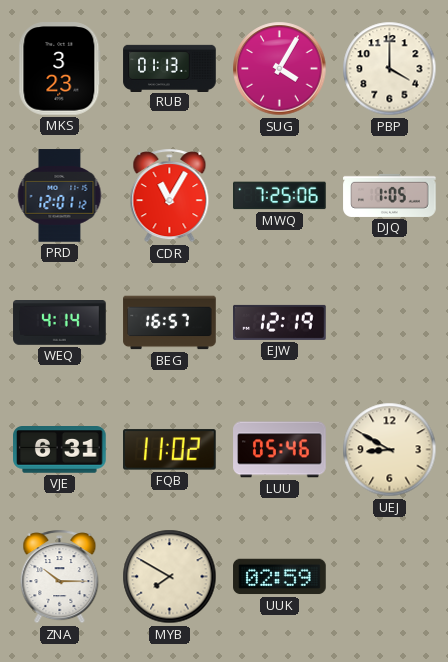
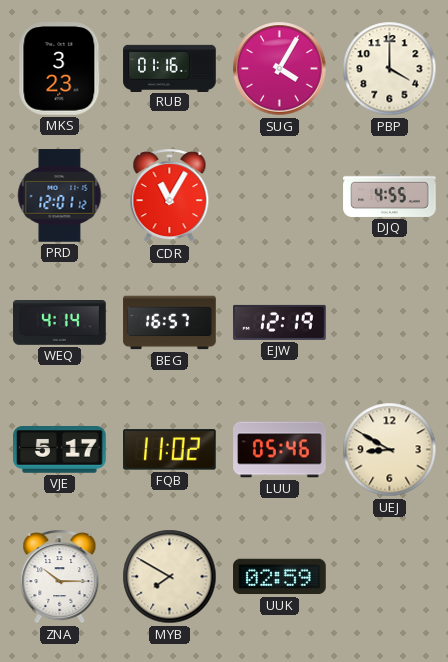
RUB: 01:13 -> 01:16 (170, 68)
MWQ: 7:25 -> none (280, 196)
DJQ: 1:05 -> 4:55 (390, 195)
VJE: 6:31 -> 5:17 (60, 450)
